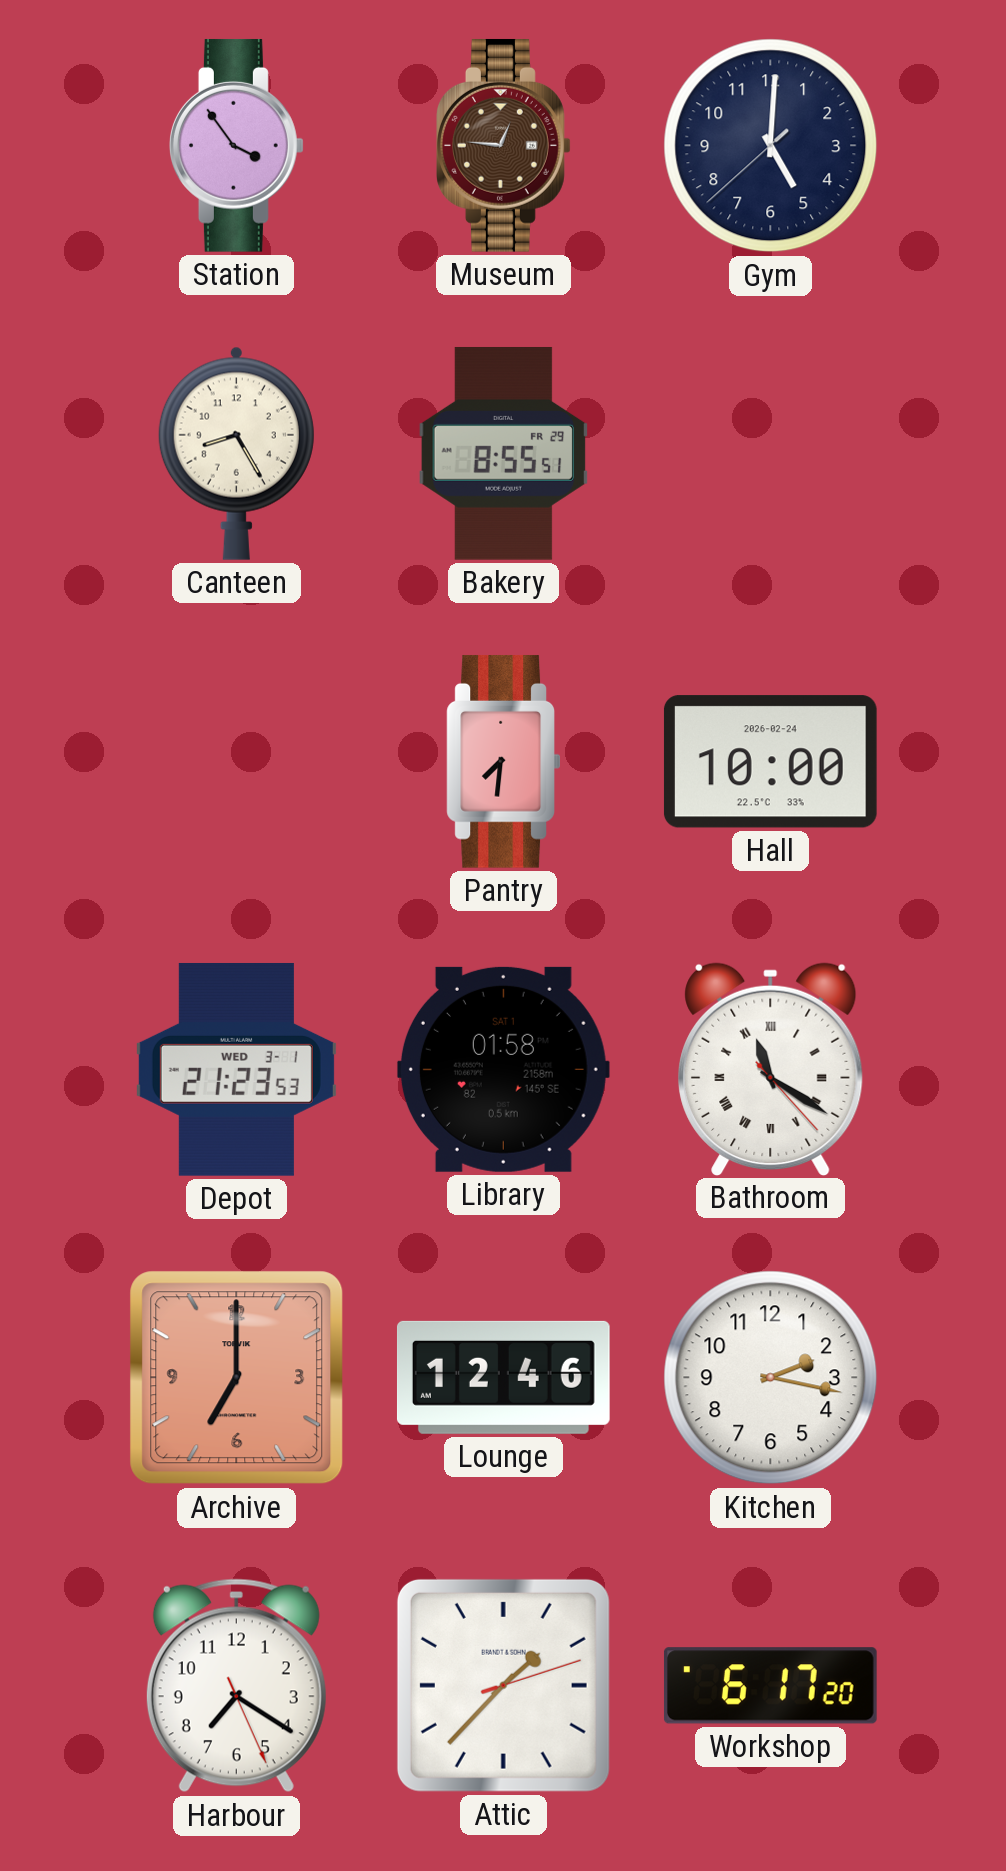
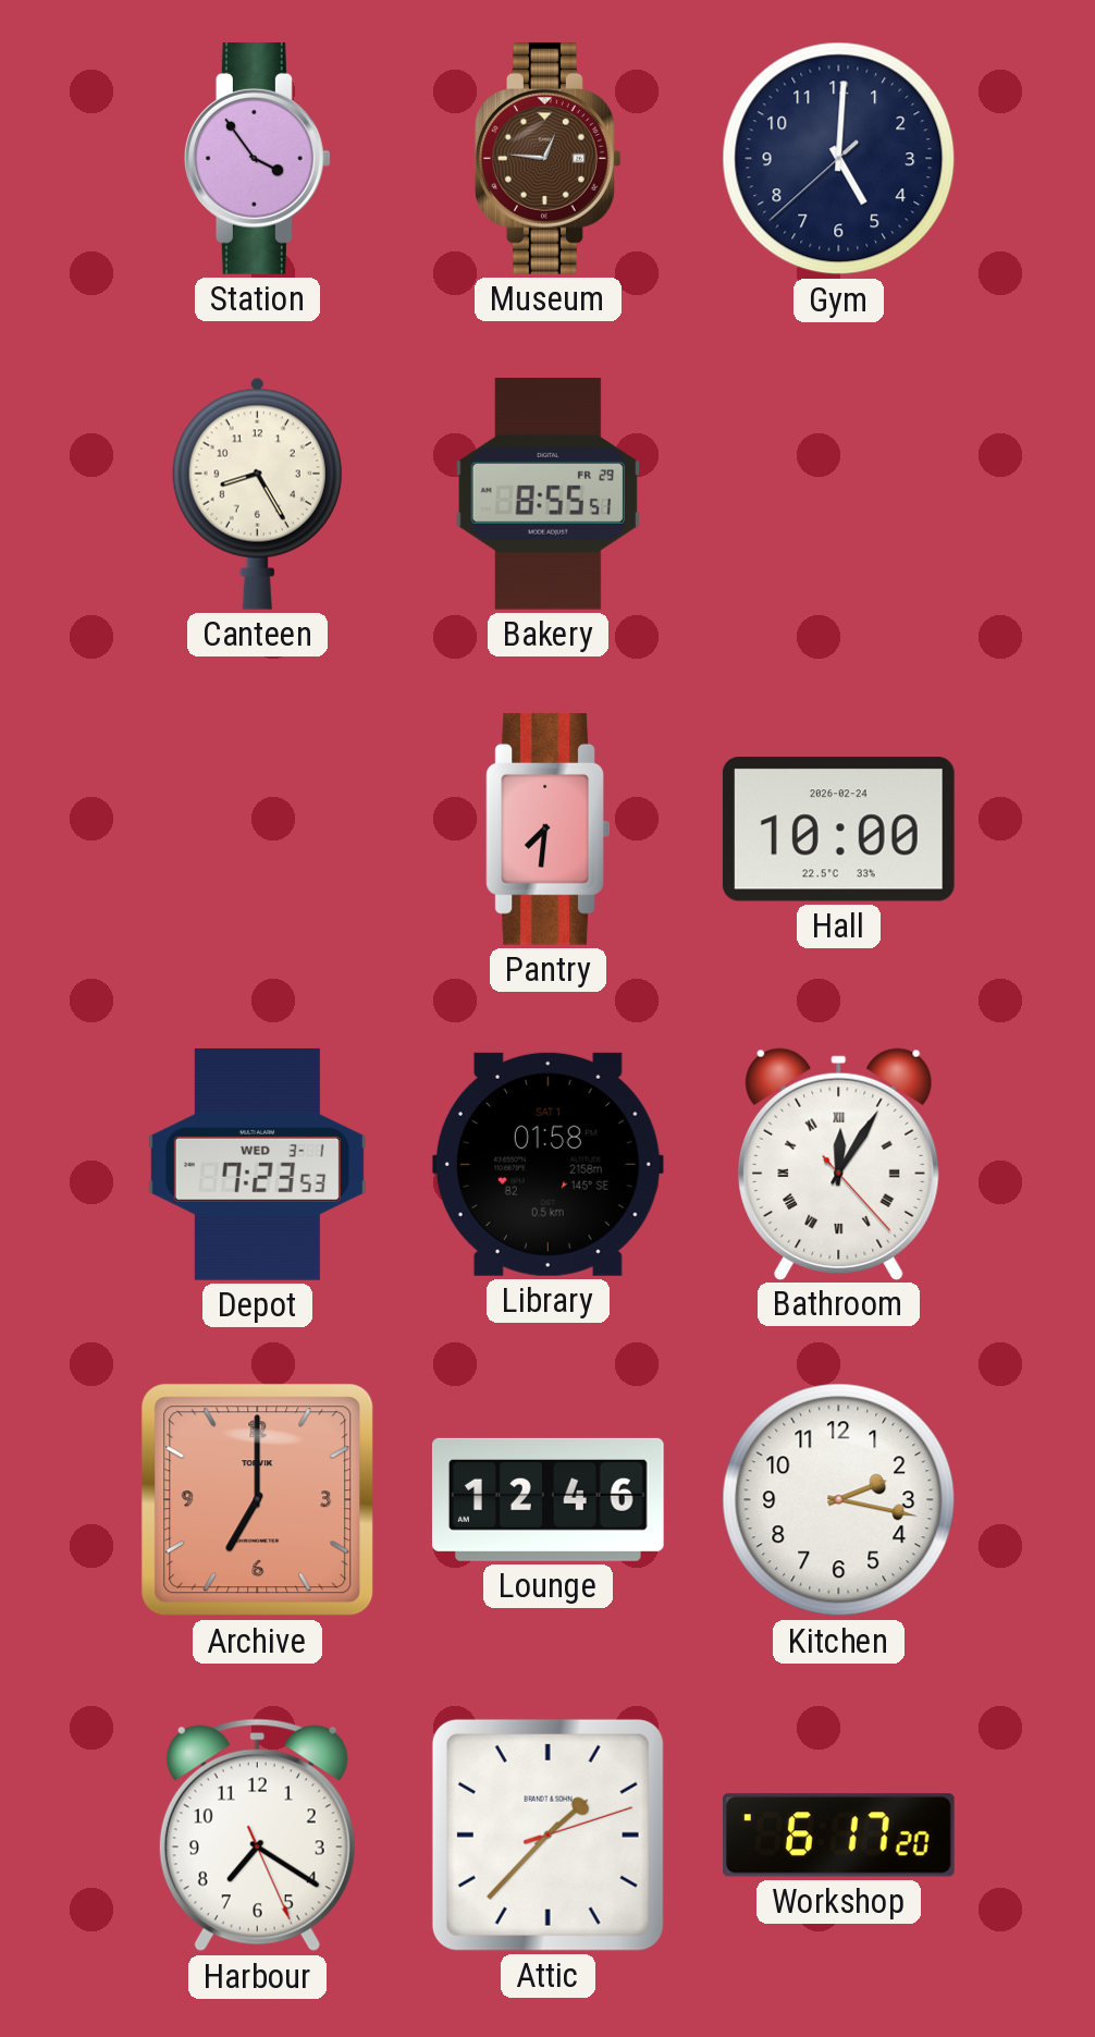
Depot: 21:23 -> 7:23 (257, 1164)
Bathroom: 11:20 -> 12:05 (839, 1164)
